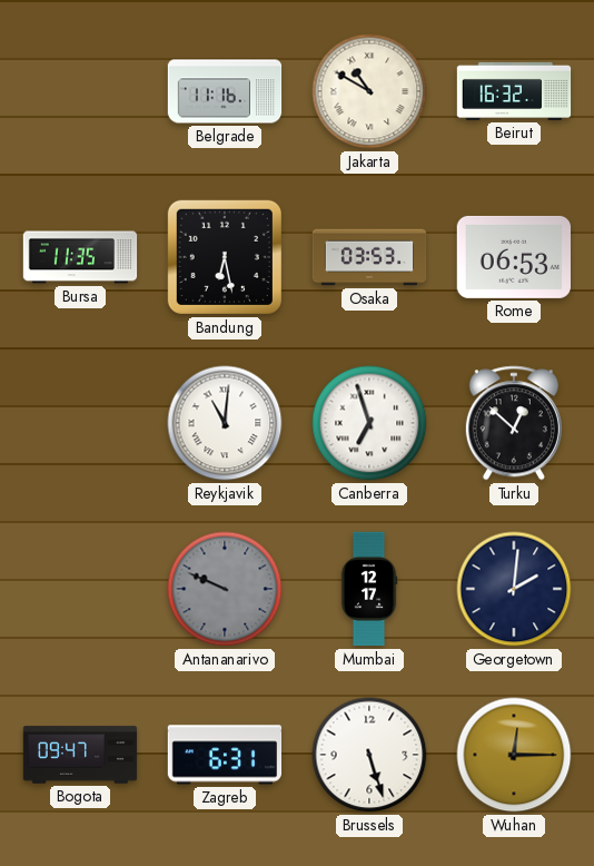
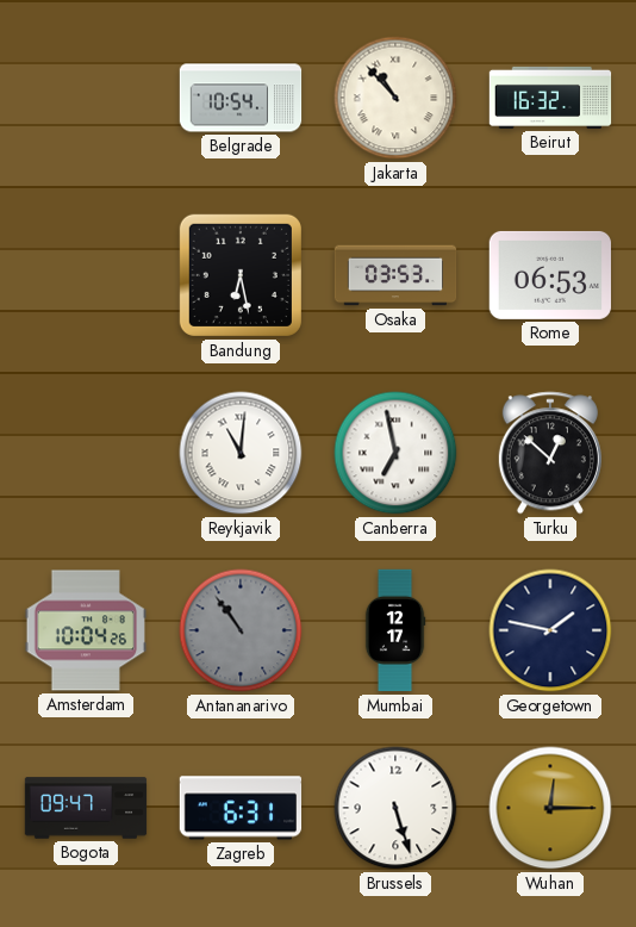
Belgrade: 11:16 -> 10:54 (241, 98)
Jakarta: 10:50 -> 10:53 (395, 98)
Bursa: 11:35 -> none (80, 257)
Canberra: 6:57 -> 6:58 (395, 453)
Amsterdam: none -> 10:04 (86, 630)
Antananarivo: 9:49 -> 10:54 (241, 630)
Georgetown: 2:01 -> 1:47 (550, 630)
